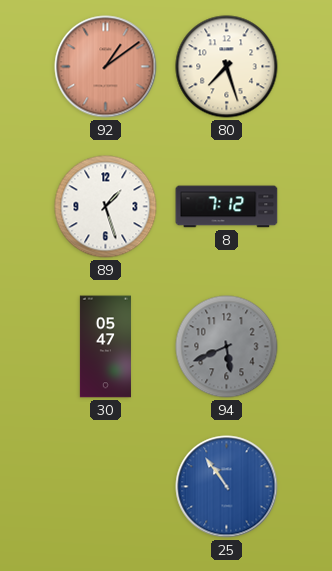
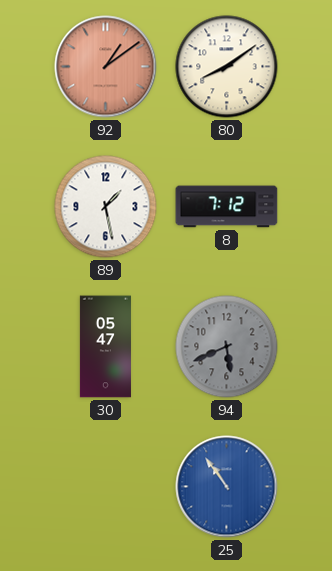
80: 7:27 -> 8:09 (227, 67)
89: 1:27 -> 1:28 (106, 207)
